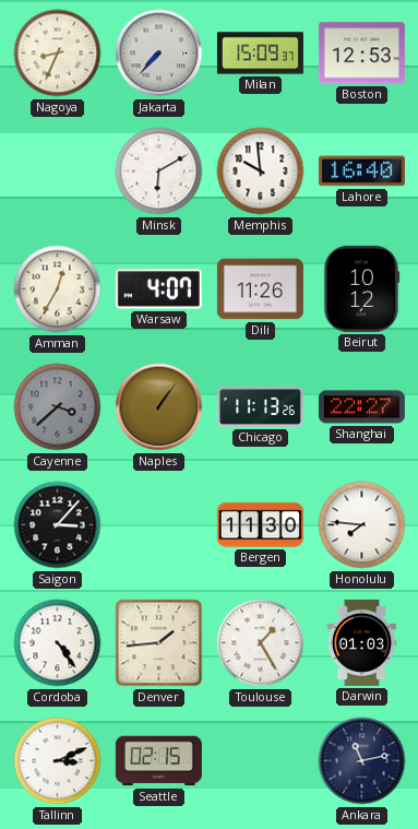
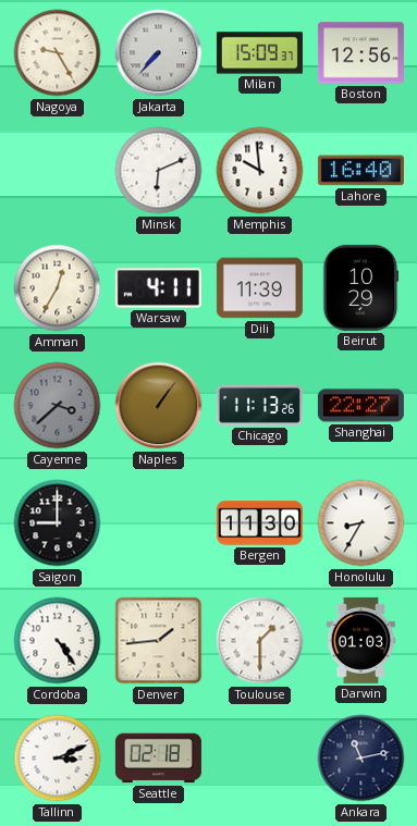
Nagoya: 8:34 -> 9:25 (58, 53)
Boston: 12:53 -> 12:56 (360, 53)
Minsk: 6:10 -> 6:11 (159, 171)
Warsaw: 4:07 -> 4:11 (158, 288)
Dili: 11:26 -> 11:39 (259, 288)
Beirut: 10:12 -> 10:29 (360, 287)
Saigon: 3:07 -> 9:00 (58, 523)
Honolulu: 7:46 -> 8:35 (361, 523)
Toulouse: 1:25 -> 1:30 (260, 641)
Seattle: 02:15 -> 02:18 (158, 759)
